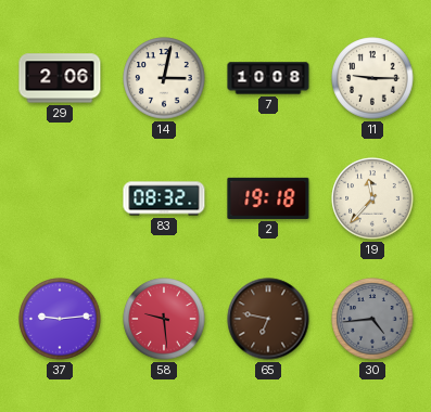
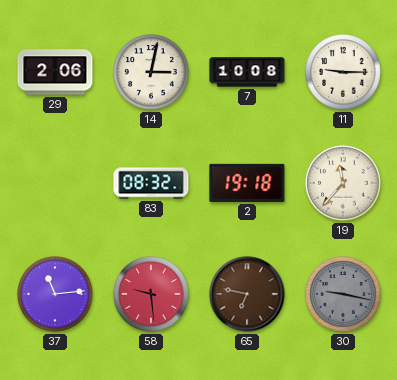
37: 9:14 -> 11:14 (55, 294)
30: 4:44 -> 9:17 (343, 294)
